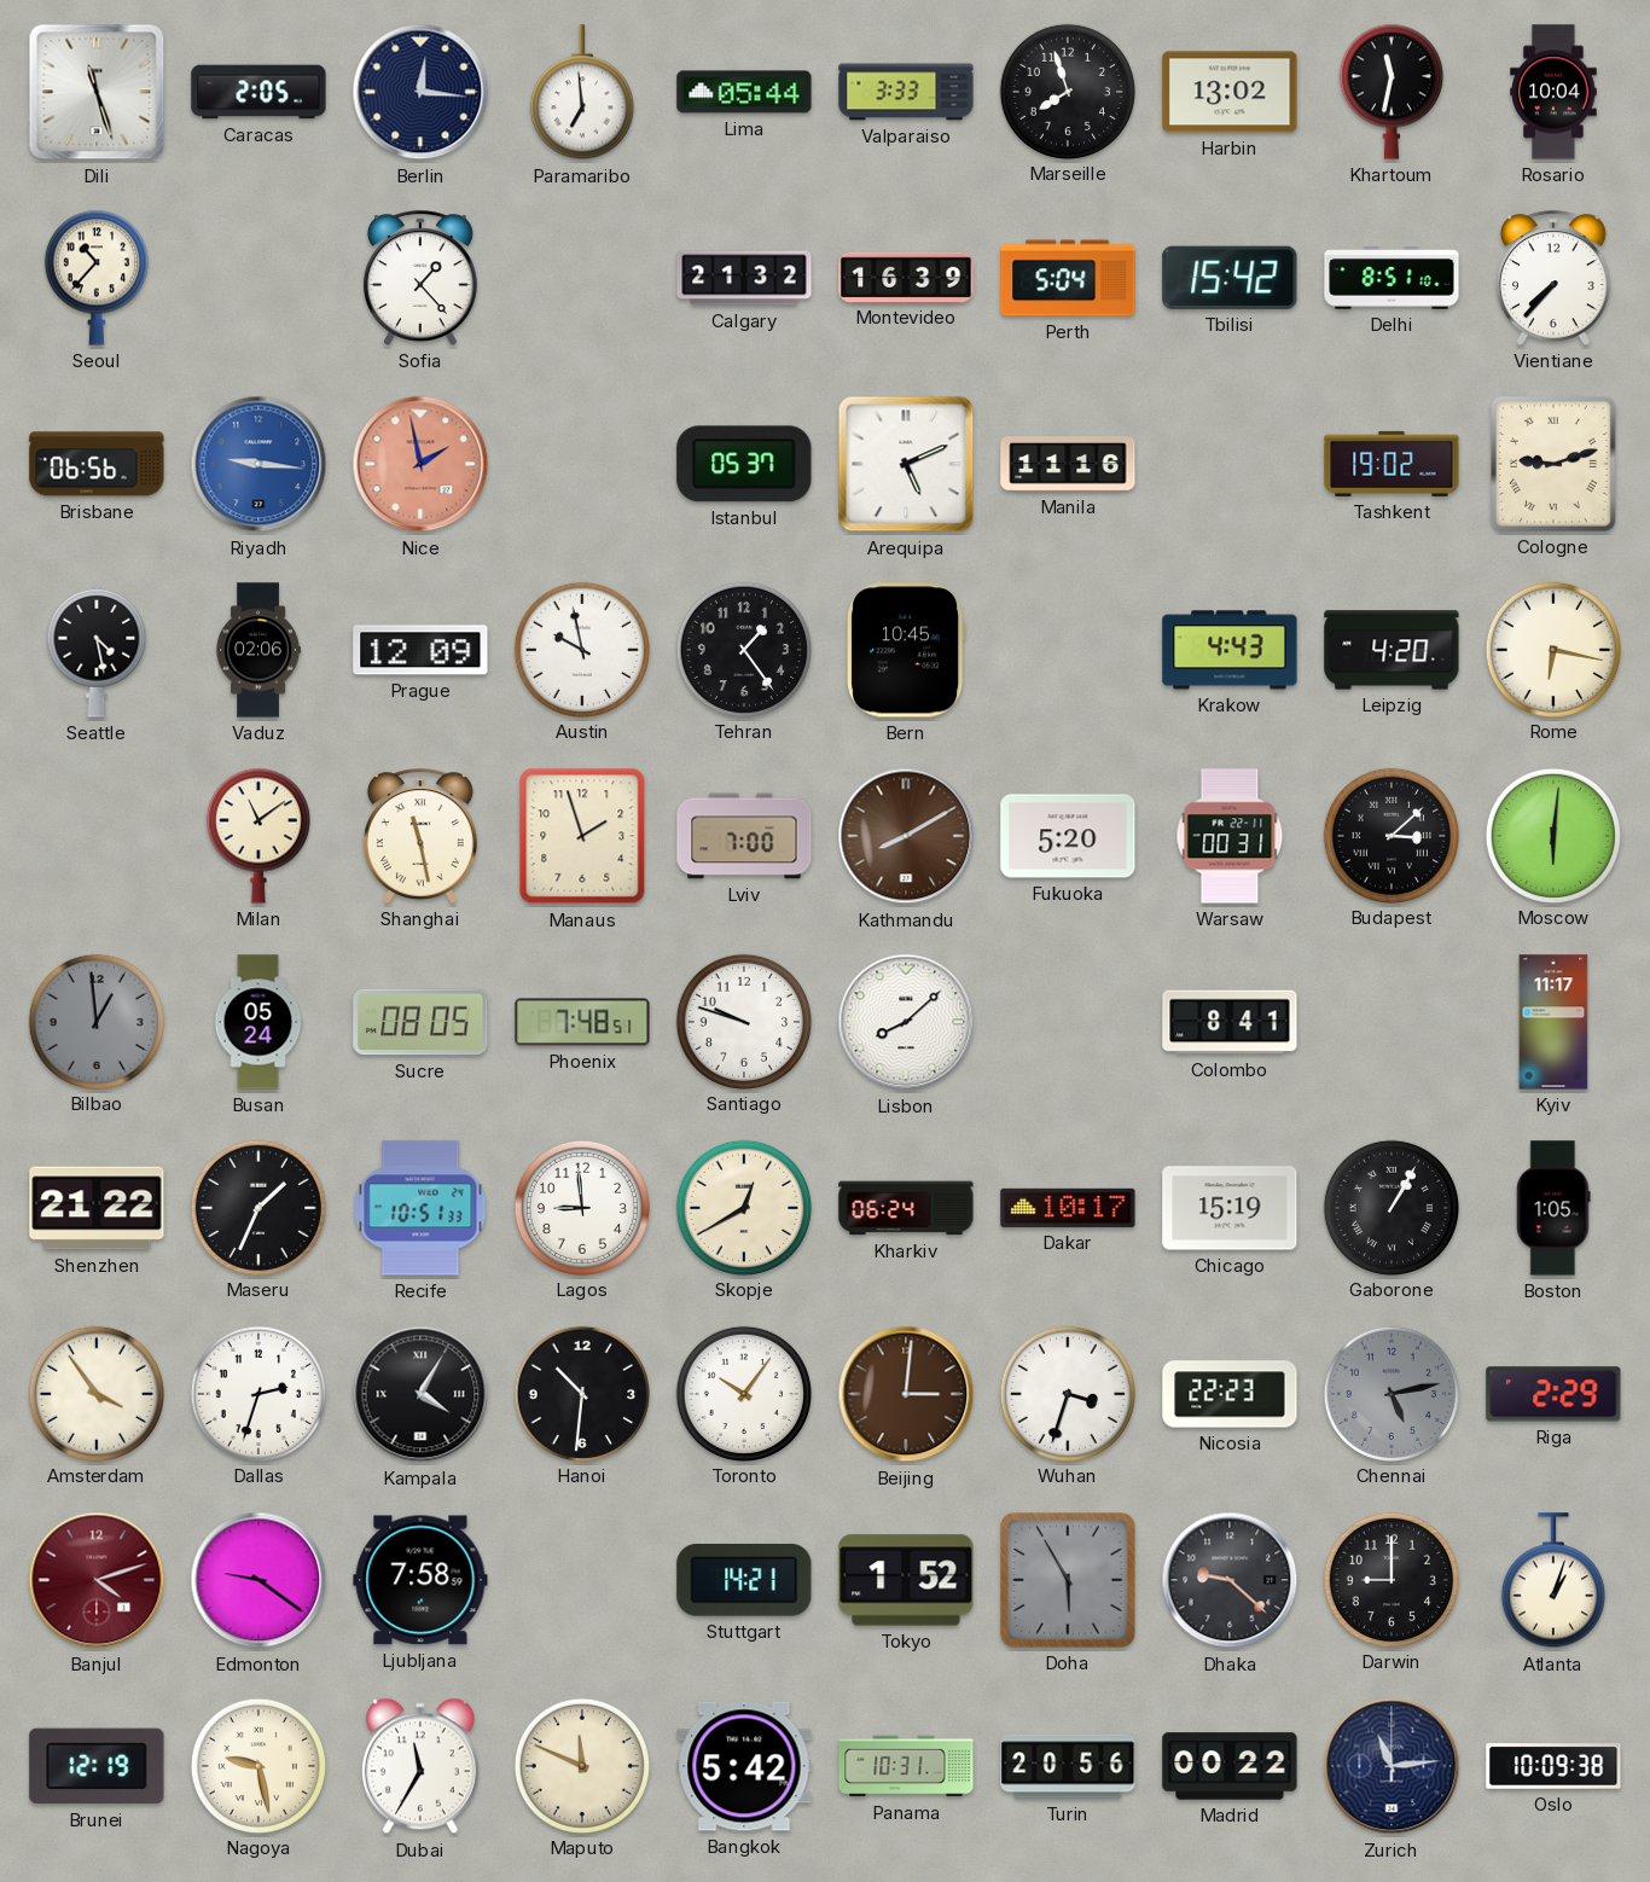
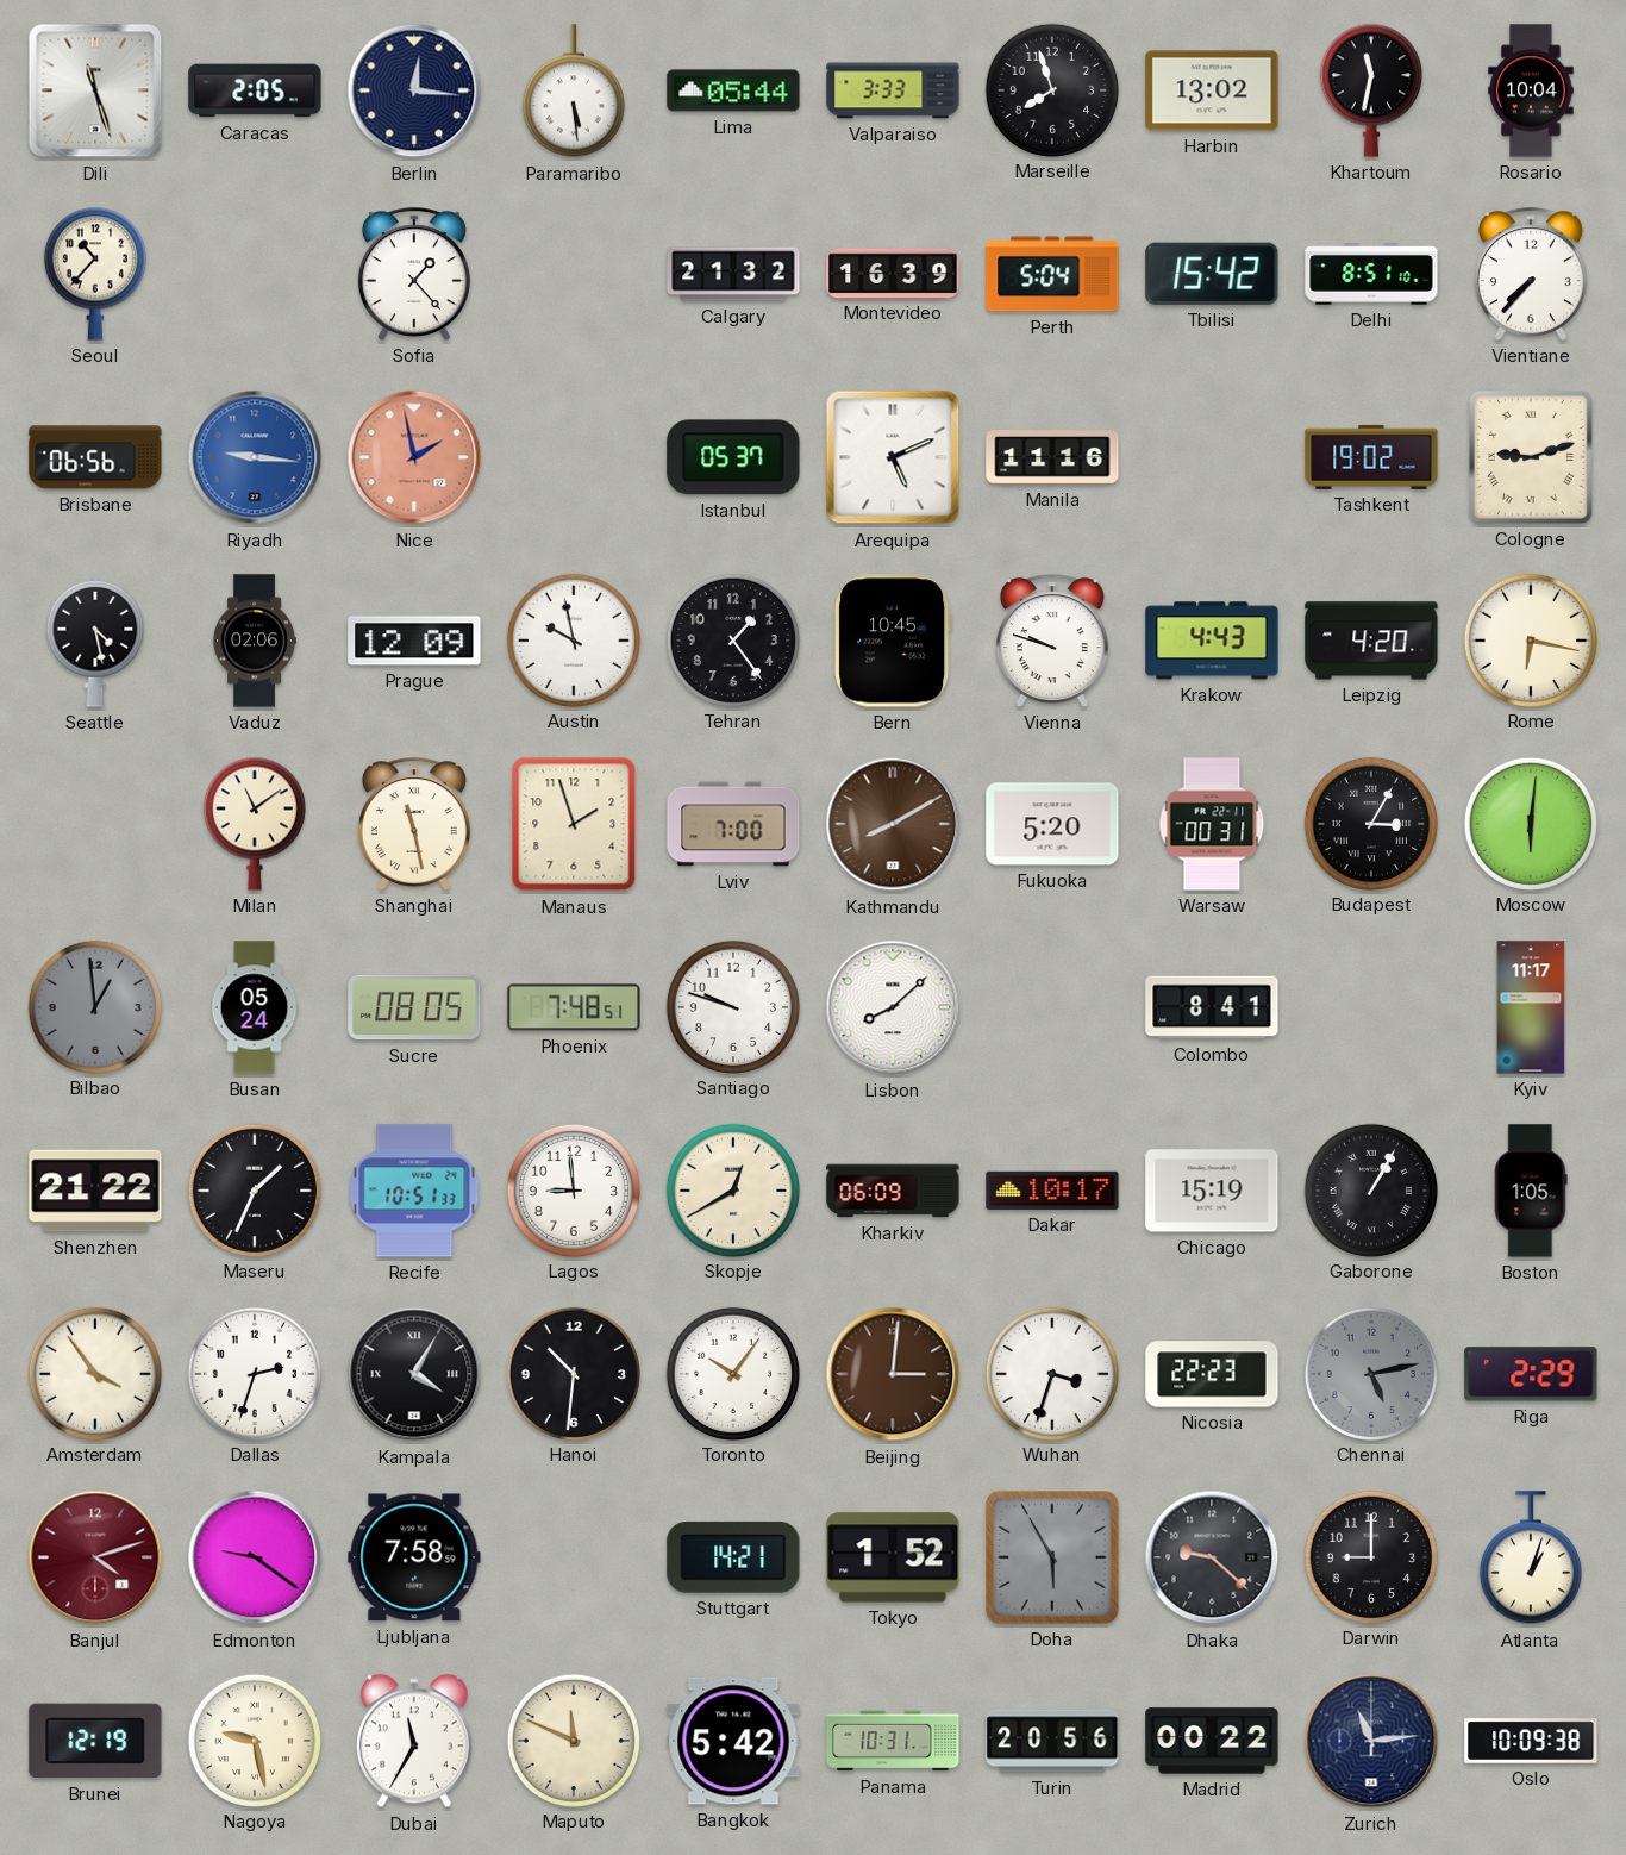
Paramaribo: 6:59 -> 5:29 (574, 92)
Vienna: none -> 9:48 (1052, 641)
Budapest: 3:08 -> 3:05 (1370, 823)
Kharkiv: 06:24 -> 06:09 (893, 1191)
